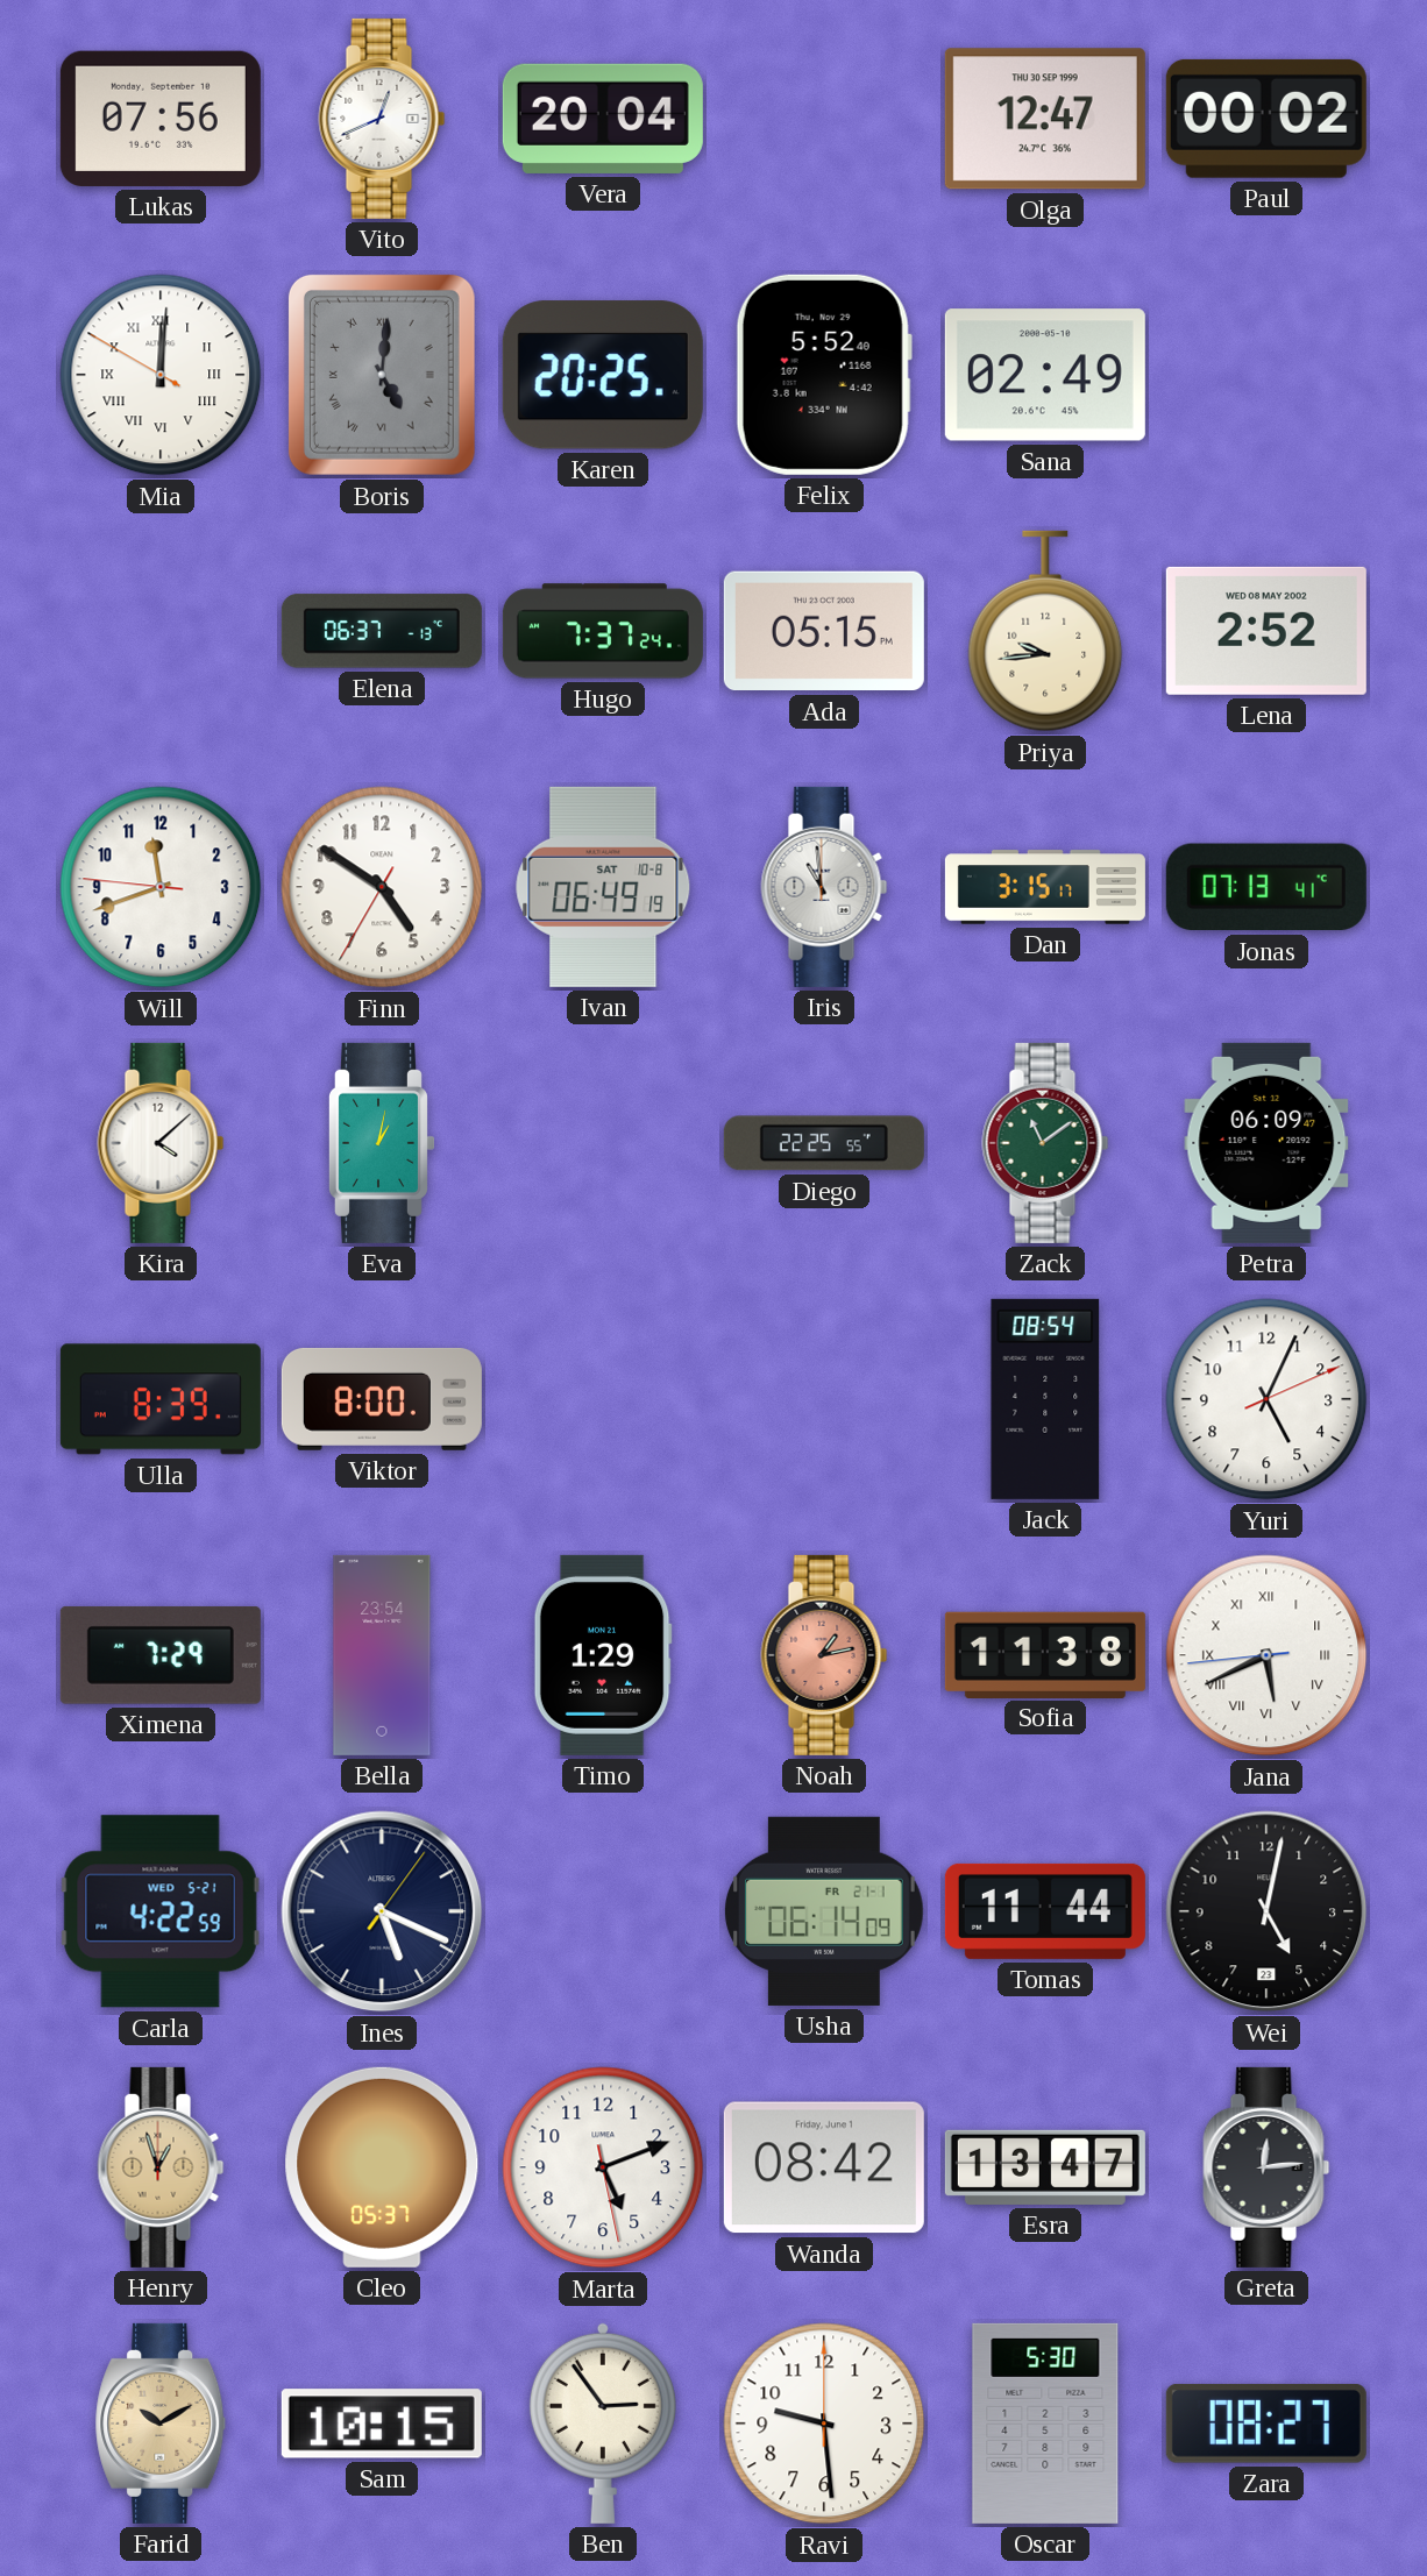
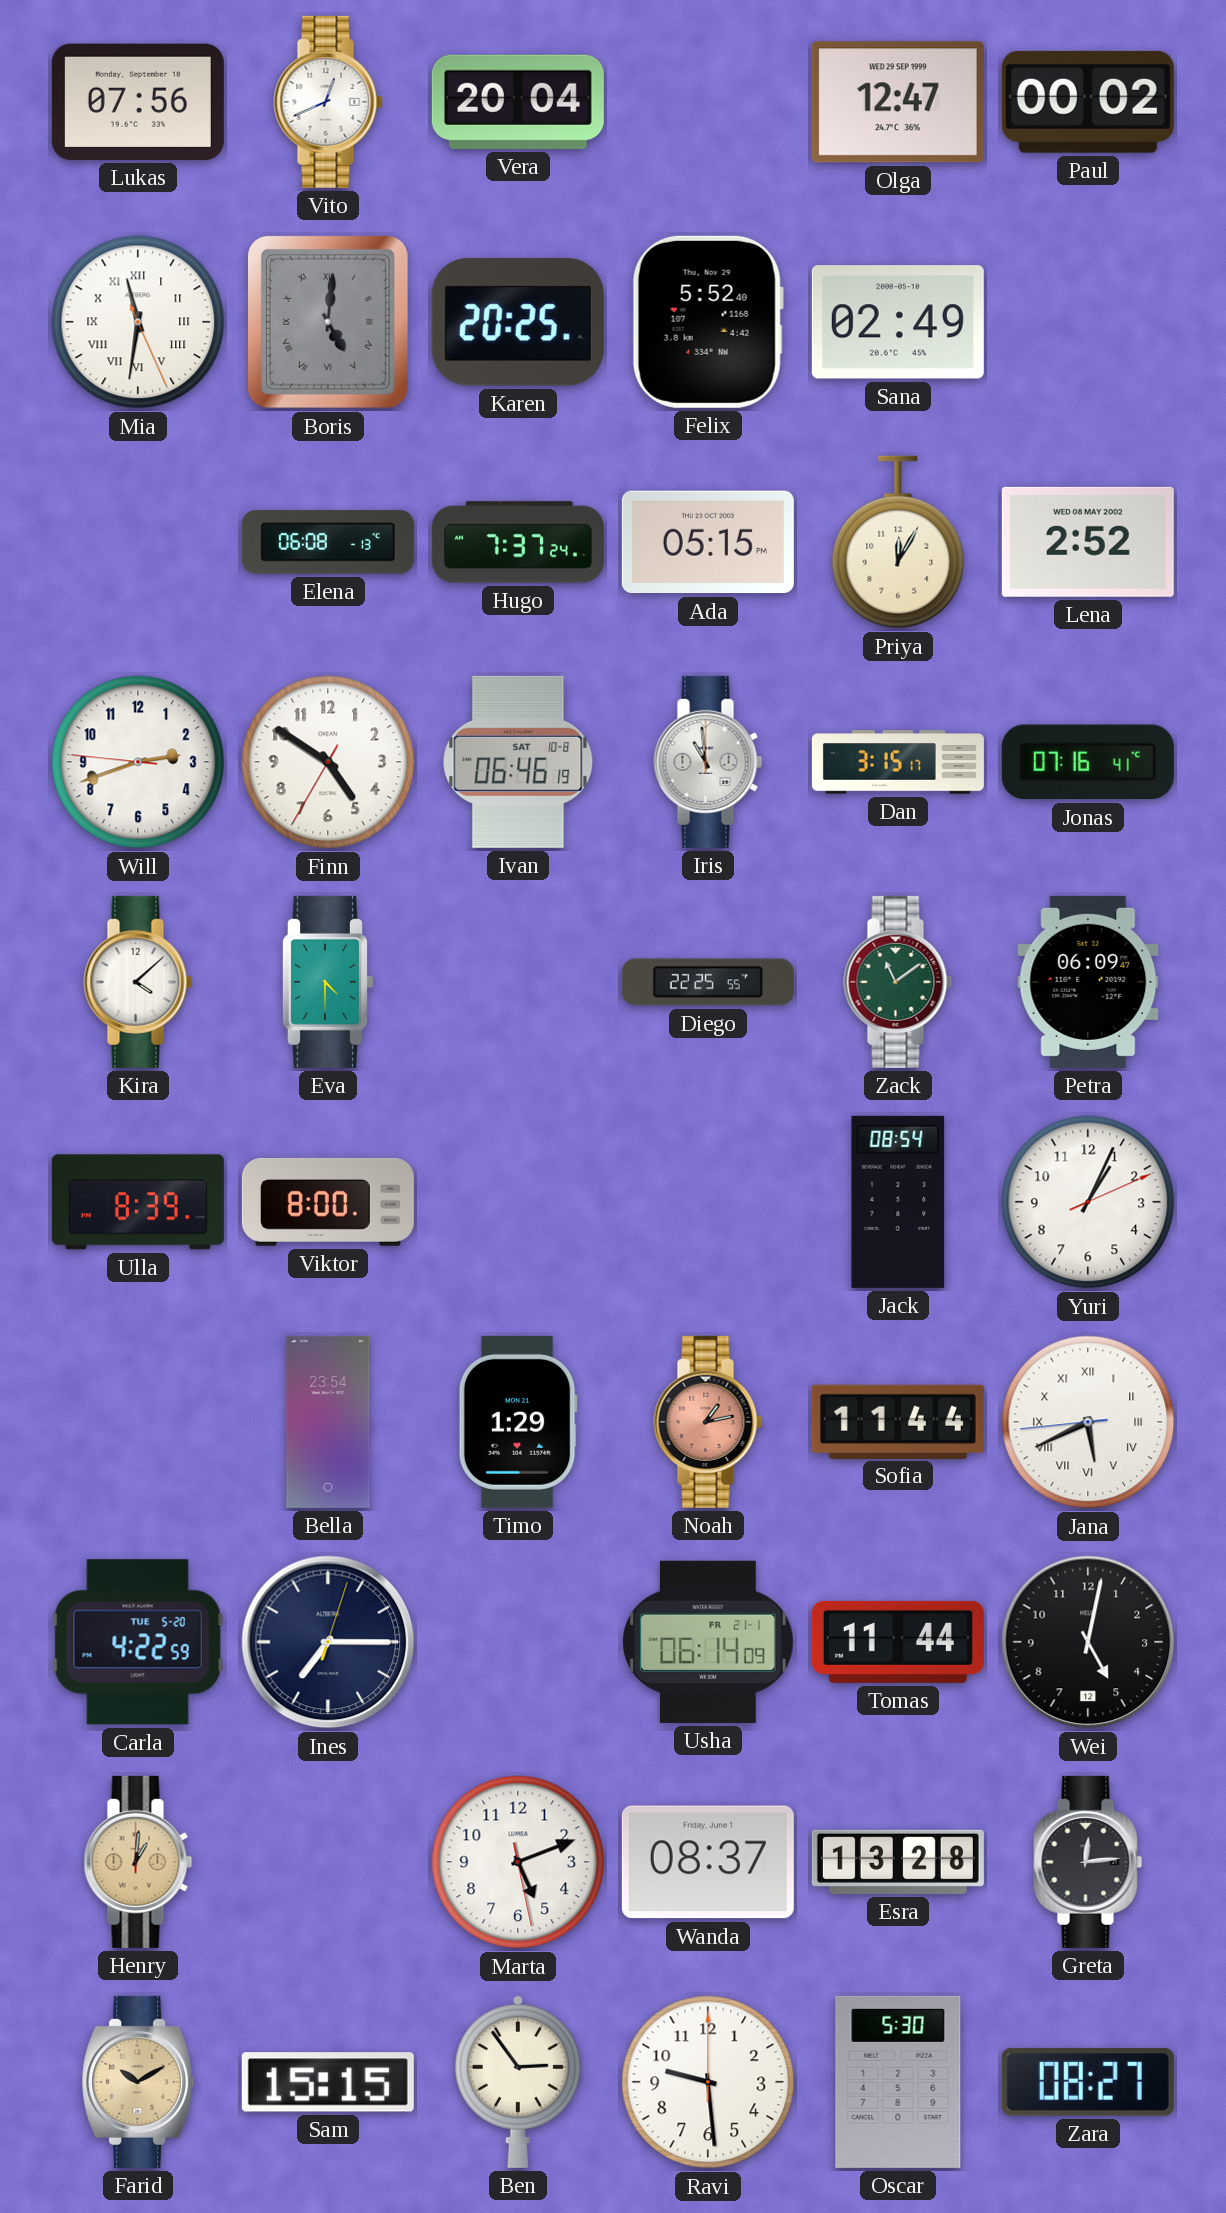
Olga date: THU 30 SEP 1999 -> WED 29 SEP 1999 (898, 102)
Mia: 12:00 -> 11:31 (138, 322)
Elena: 06:37 -> 06:08 (328, 542)
Priya: 9:44 -> 12:05 (898, 542)
Will: 11:41 -> 2:41 (138, 762)
Ivan: 06:49 -> 06:46 (518, 762)
Jonas: 07:13 -> 07:16 (1088, 762)
Eva: 1:02 -> 4:30 (328, 982)
Yuri: 5:04 -> 1:04 (1088, 1202)
Ximena: 7:29 -> none (161, 1655)
Sofia: 11:38 -> 11:44 (898, 1421)
Carla date: WED 5-21 -> TUE 5-20 (138, 1642)
Ines: 5:19 -> 7:15 (328, 1642)
Wei date: 23 -> 12 (1088, 1642)
Henry: 12:57 -> 1:01 (138, 1862)
Cleo: 05:37 -> none (382, 2167)
Wanda: 08:42 -> 08:37 (708, 1862)
Esra: 13:47 -> 13:28 (898, 1862)
Sam: 10:15 -> 15:15 (328, 2082)
